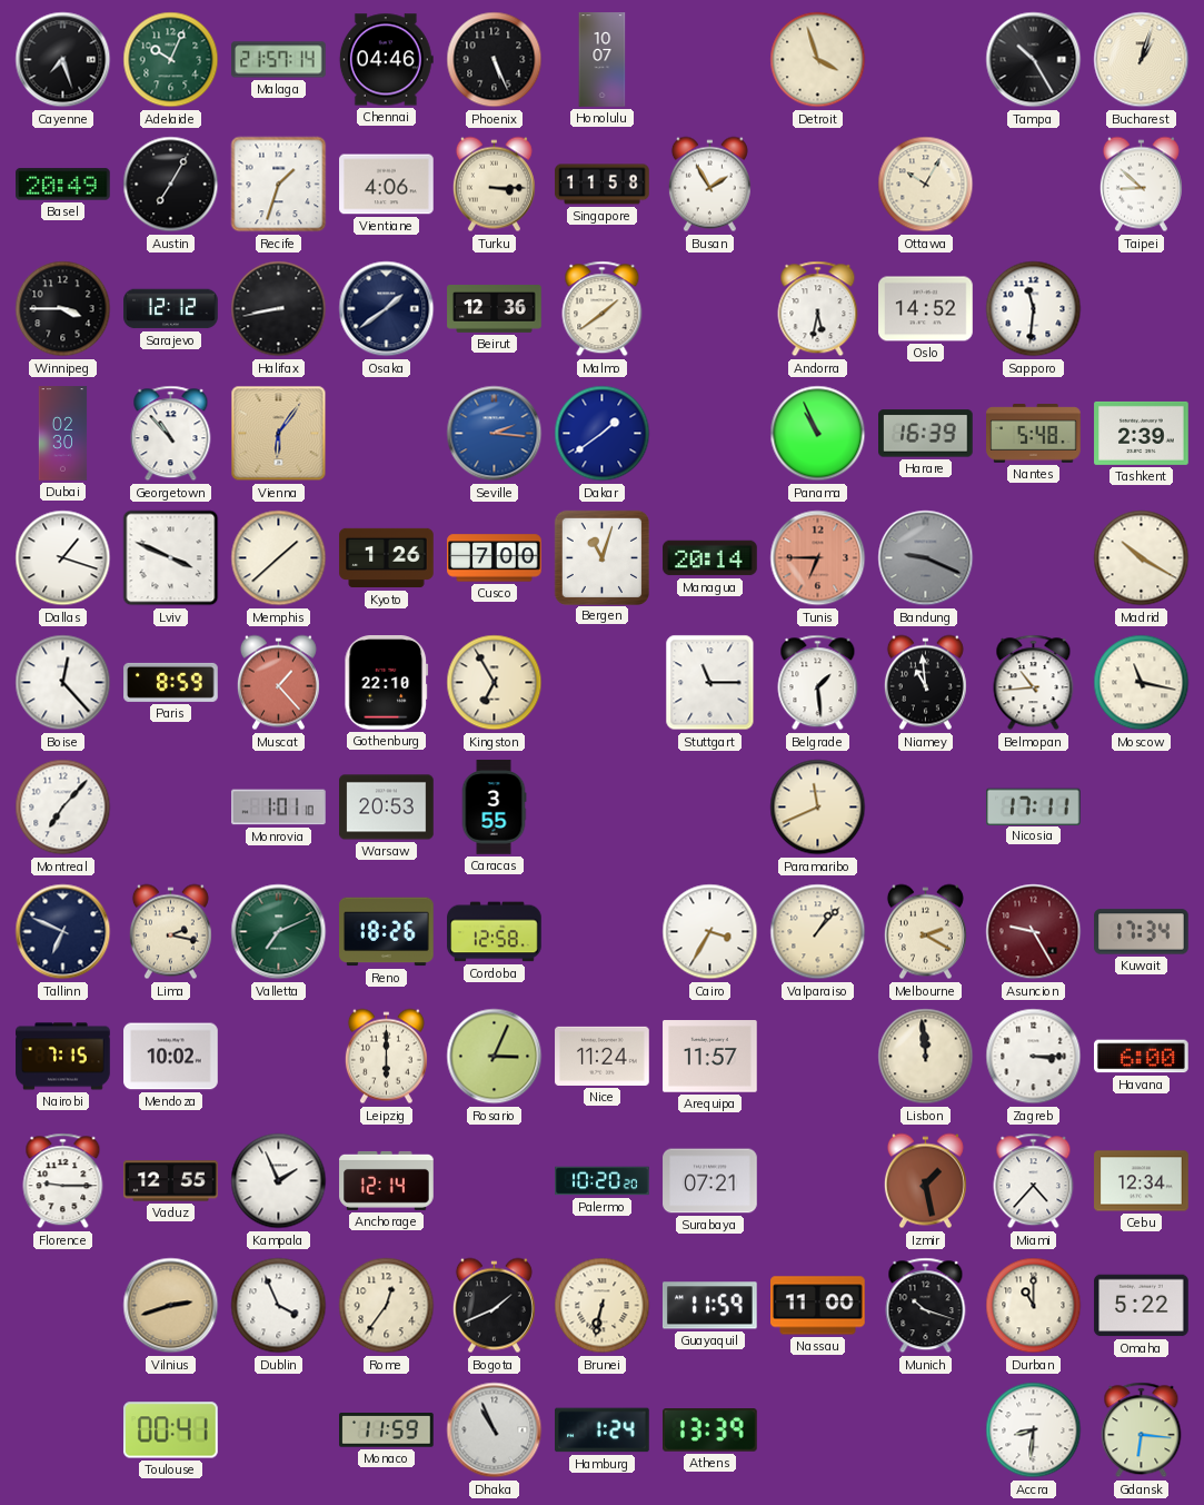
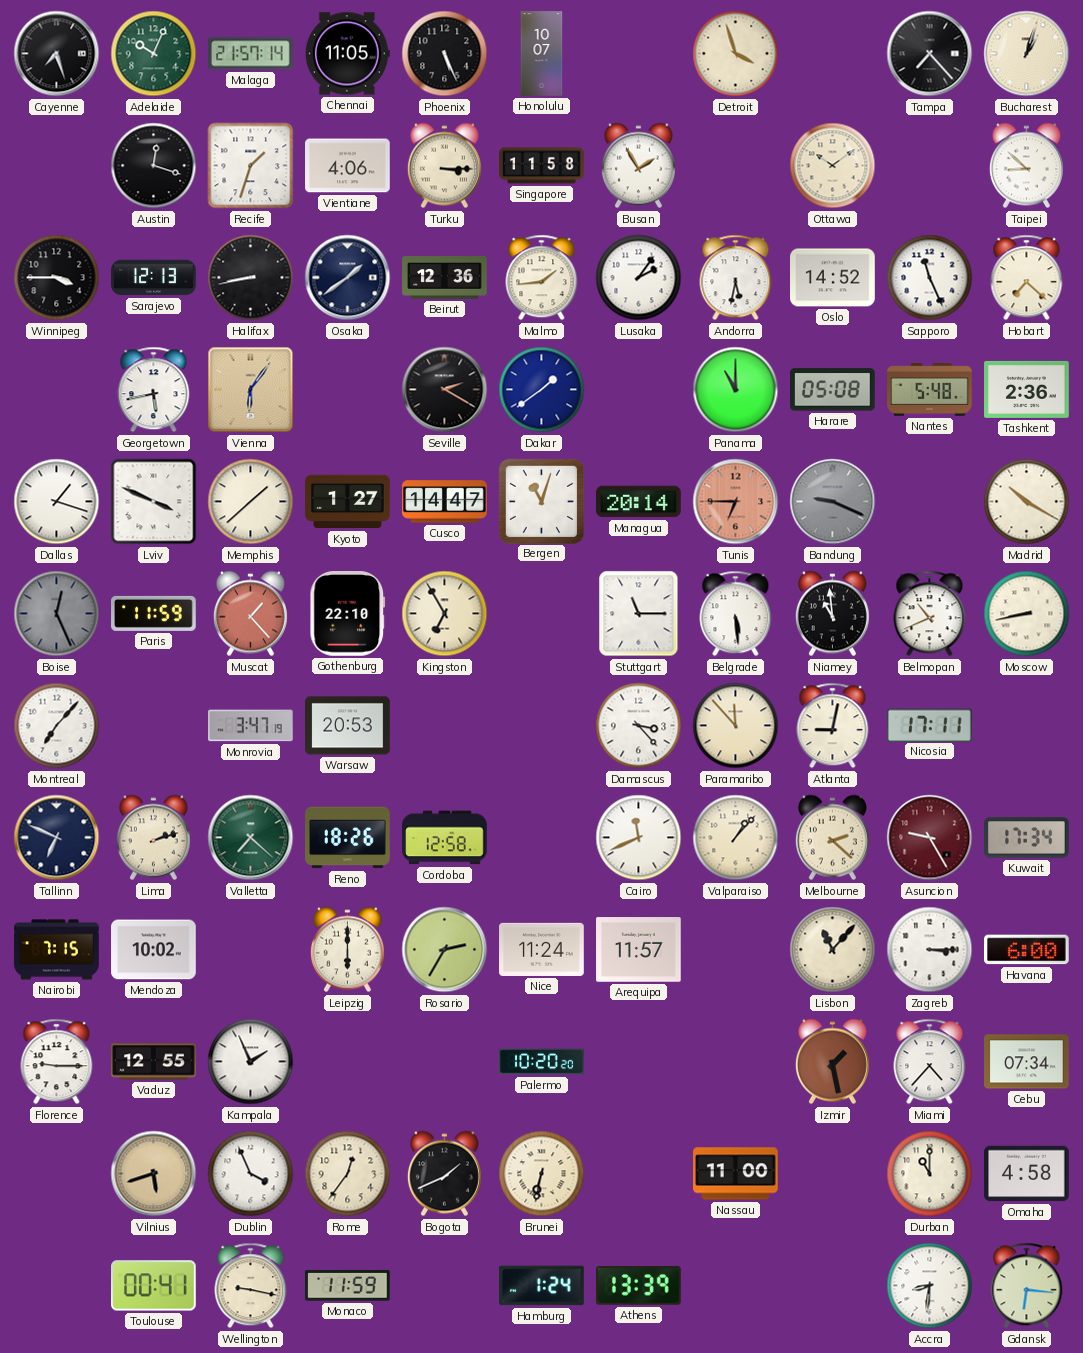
Chennai: 04:46 -> 11:05 (347, 54)
Tampa: 10:25 -> 7:23 (930, 54)
Basel: 20:49 -> none (63, 185)
Austin: 7:05 -> 12:18 (154, 166)
Ottawa: 10:05 -> 10:09 (833, 166)
Sarajevo: 12:12 -> 12:13 (154, 278)
Malmo: 1:39 -> 1:44 (542, 278)
Lusaka: none -> 2:06 (639, 278)
Sapporo: 11:31 -> 11:26 (930, 278)
Hobart: none -> 7:22 (1027, 278)
Dubai: 02:30 -> none (63, 434)
Georgetown: 10:53 -> 5:43 (154, 390)
Seville: 2:16 -> 2:20 (445, 390)
Seville dial: blue -> black (445, 390)
Panama: 10:56 -> 11:00 (736, 390)
Harare: 16:39 -> 05:08 (833, 390)
Tashkent: 2:39 -> 2:36 (1027, 389)
Kyoto: 1:26 -> 1:27 (348, 502)
Cusco: 7:00 -> 14:47 (445, 502)
Boise: 12:23 -> 12:26 (57, 614)
Boise dial: white -> grey (57, 614)
Paris: 8:59 -> 11:59 (154, 613)
Belgrade: 1:29 -> 5:29 (736, 614)
Belmopan: 10:44 -> 10:41 (930, 614)
Moscow: 11:17 -> 8:43 (1027, 614)
Monrovia: 1:01 -> 3:47 (251, 726)
Caracas: 3:55 -> none (494, 808)
Damascus: none -> 3:23 (639, 726)
Paramaribo: 11:41 -> 11:53 (736, 726)
Atlanta: none -> 9:02 (833, 726)
Lima: 2:17 -> 2:12 (153, 838)
Valletta: 7:11 -> 7:22 (251, 838)
Cairo: 3:35 -> 11:41 (639, 838)
Melbourne: 2:20 -> 2:22 (832, 838)
Rosario: 3:04 -> 2:35 (445, 950)
Lisbon: 11:59 -> 11:07 (833, 950)
Anchorage: 12:14 -> none (387, 1180)
Surabaya: 07:21 -> none (710, 1181)
Cebu: 12:34 -> 07:34 (1027, 1062)
Vilnius: 2:42 -> 5:42 (154, 1174)
Guayaquil: 11:59 -> none (709, 1306)
Munich: 10:18 -> none (926, 1306)
Omaha: 5:22 -> 4:58 (1027, 1174)
Wellington: none -> 9:17 (251, 1286)
Dhaka: 10:56 -> none (495, 1430)
